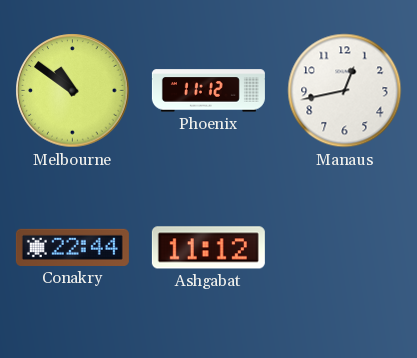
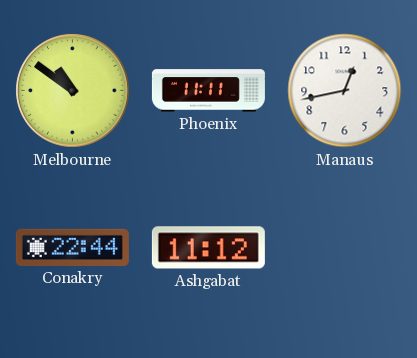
Phoenix: 11:12 -> 11:11 (208, 91)
